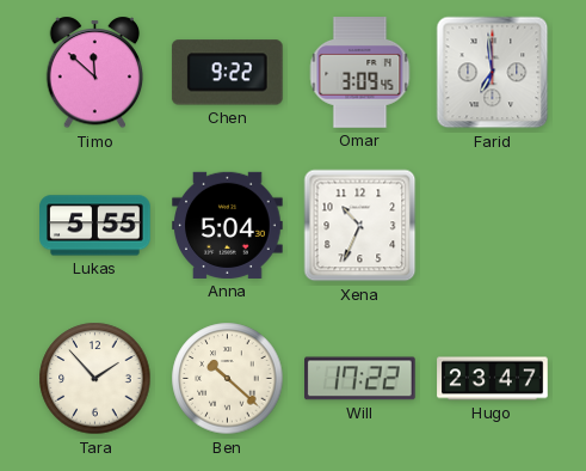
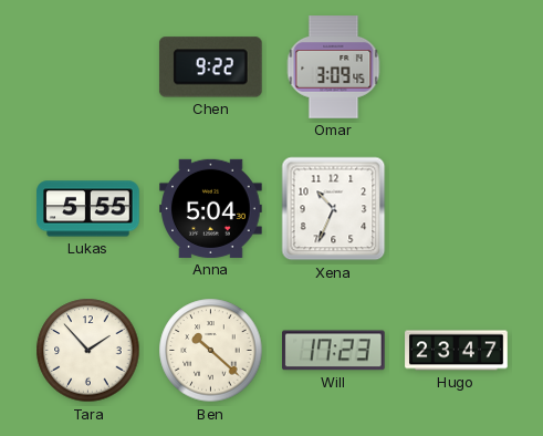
Timo: 11:52 -> none (95, 73)
Farid: 6:59 -> none (493, 73)
Will: 17:22 -> 17:23 (334, 351)
